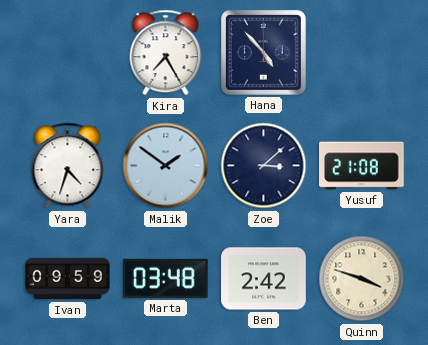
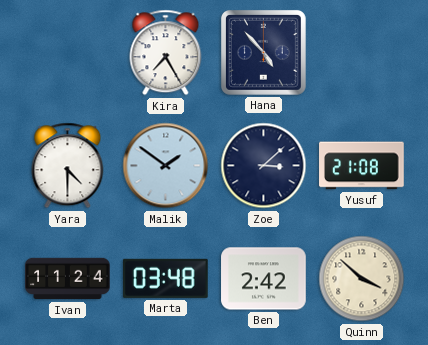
Yara: 4:33 -> 4:30 (68, 166)
Ivan: 09:59 -> 11:24 (68, 279)
Quinn: 3:48 -> 3:52 (362, 279)
